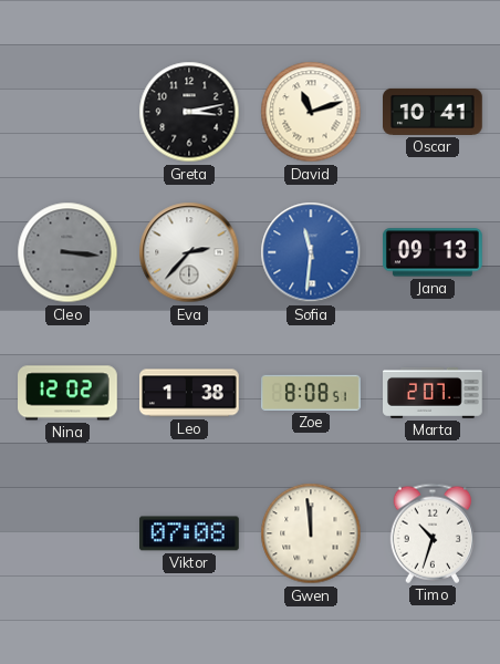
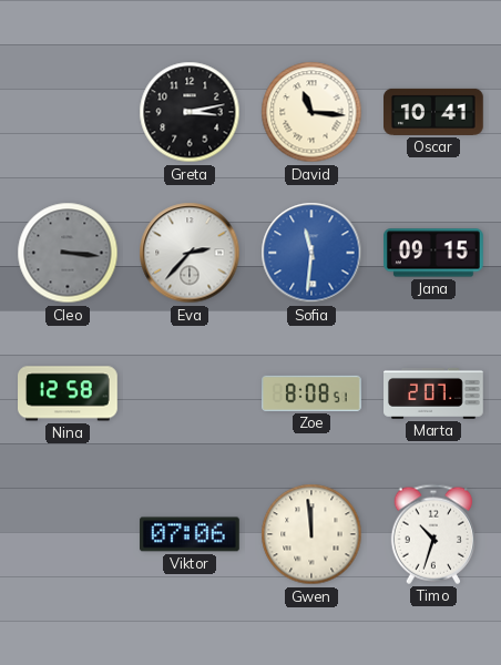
David: 11:12 -> 11:16 (311, 112)
Jana: 09:13 -> 09:15 (434, 253)
Nina: 12:02 -> 12:58 (69, 393)
Leo: 1:38 -> none (190, 393)
Viktor: 07:08 -> 07:06 (191, 534)
